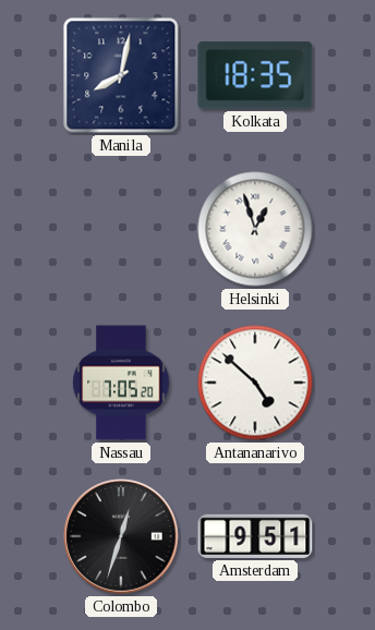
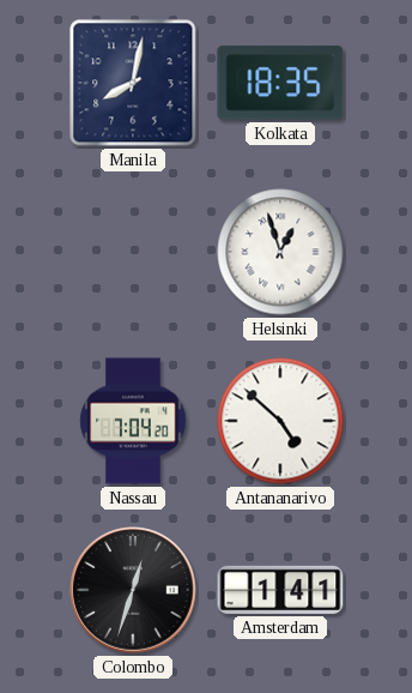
Nassau: 7:05 -> 7:04 (133, 421)
Amsterdam: 9:51 -> 1:41 (280, 590)
